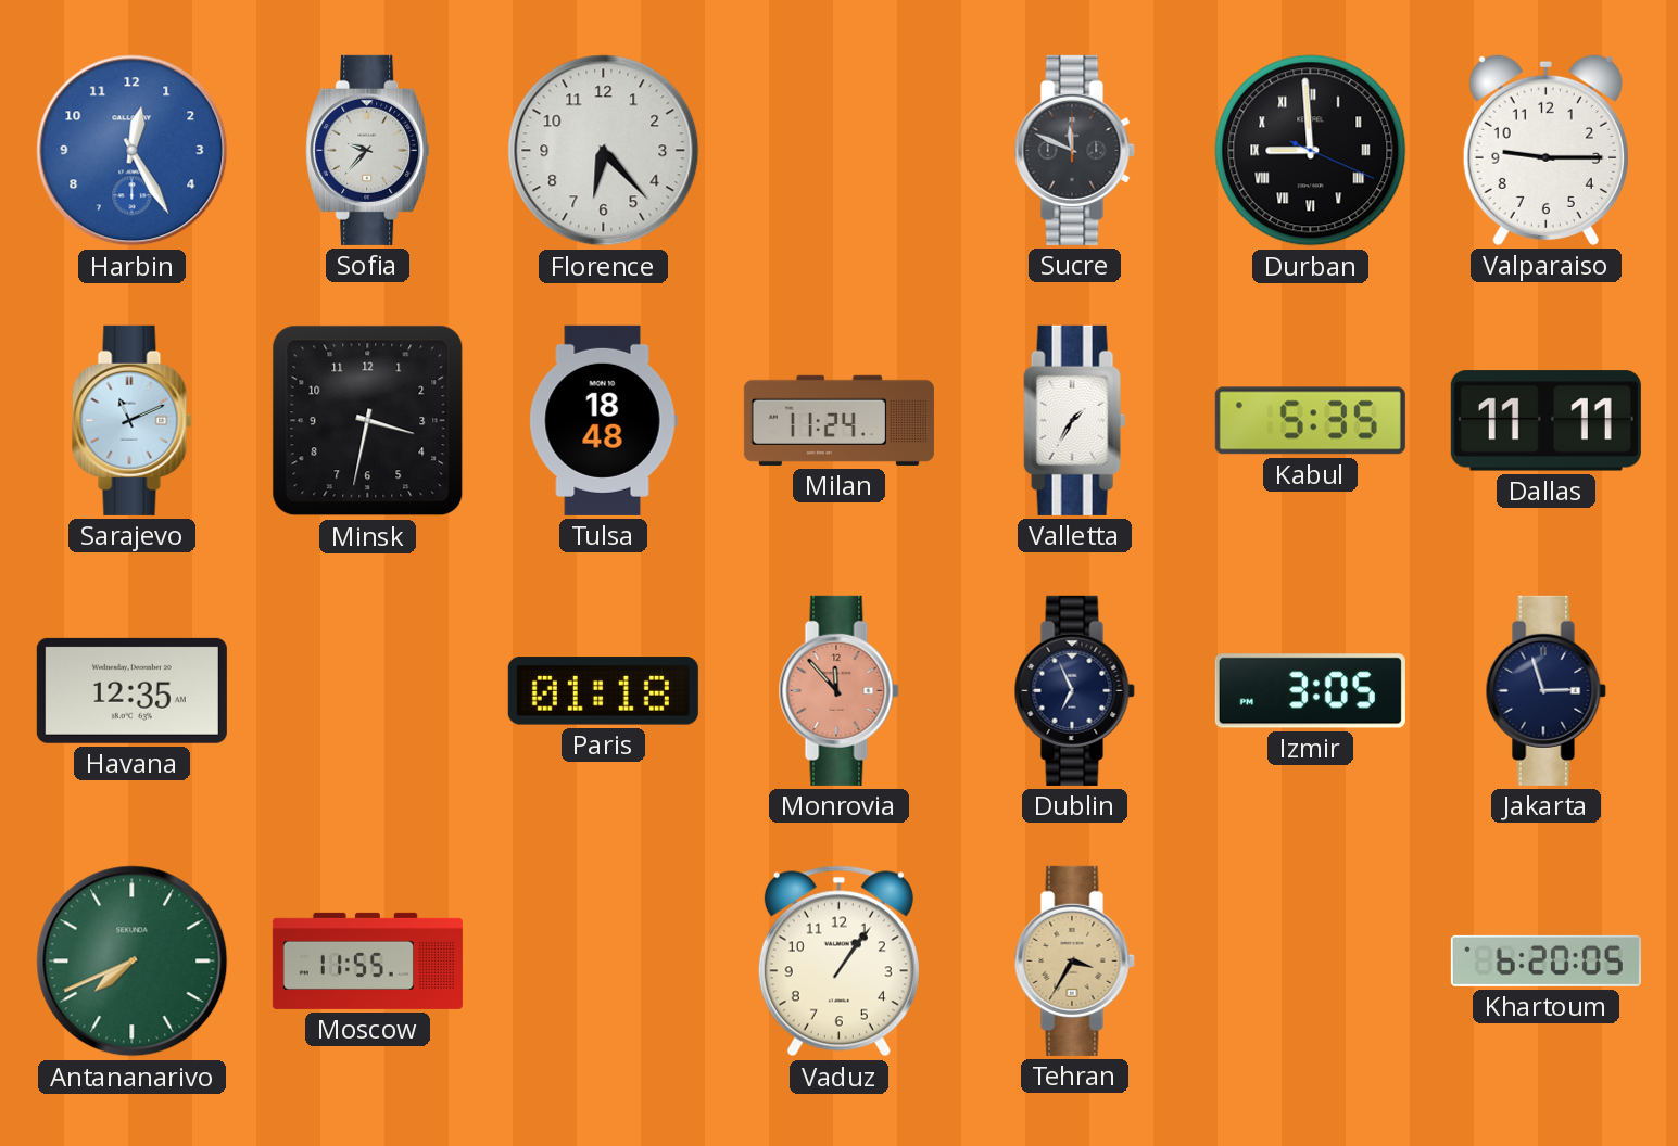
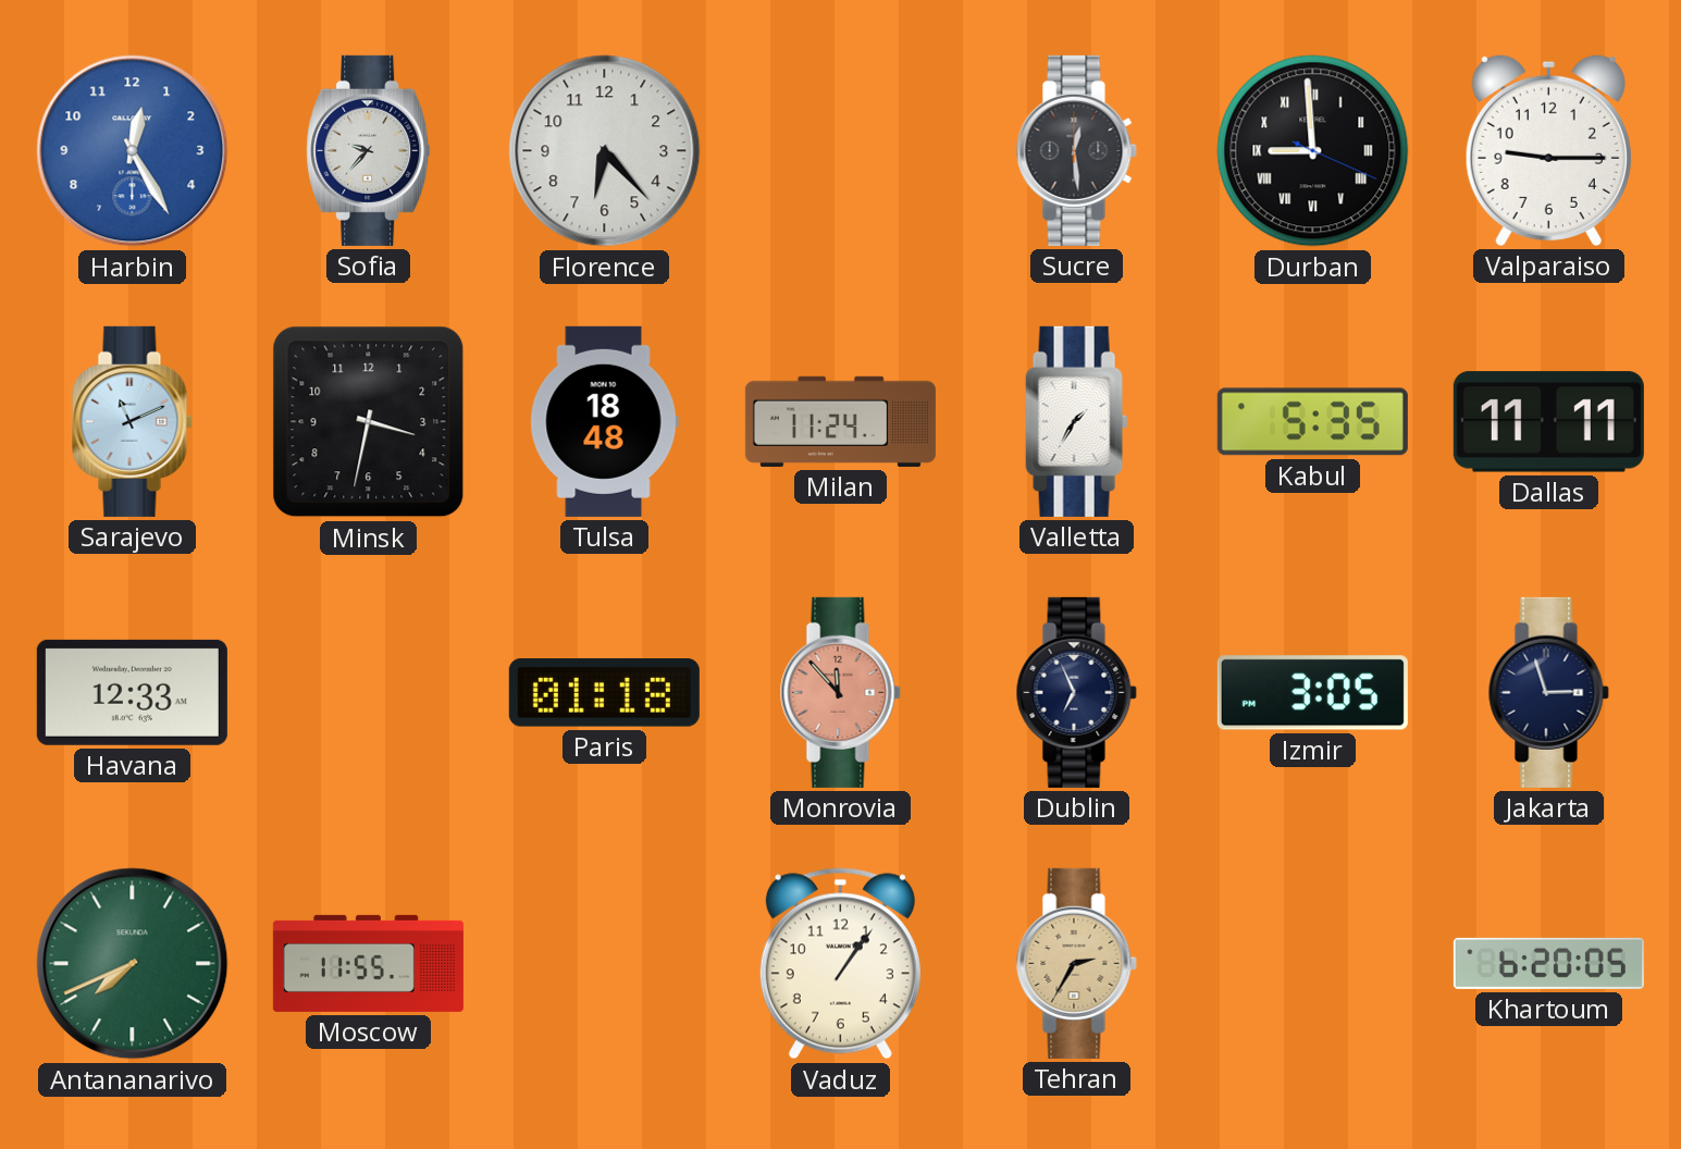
Sucre: 11:49 -> 12:29 (1076, 150)
Havana: 12:35 -> 12:33 (132, 692)
Tehran: 3:35 -> 2:35 (1076, 963)
